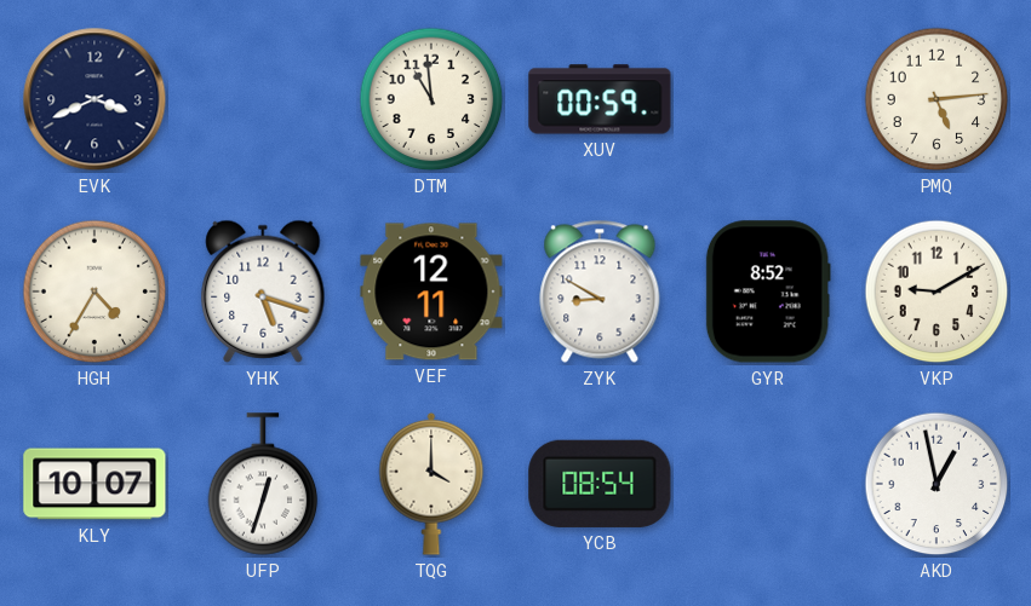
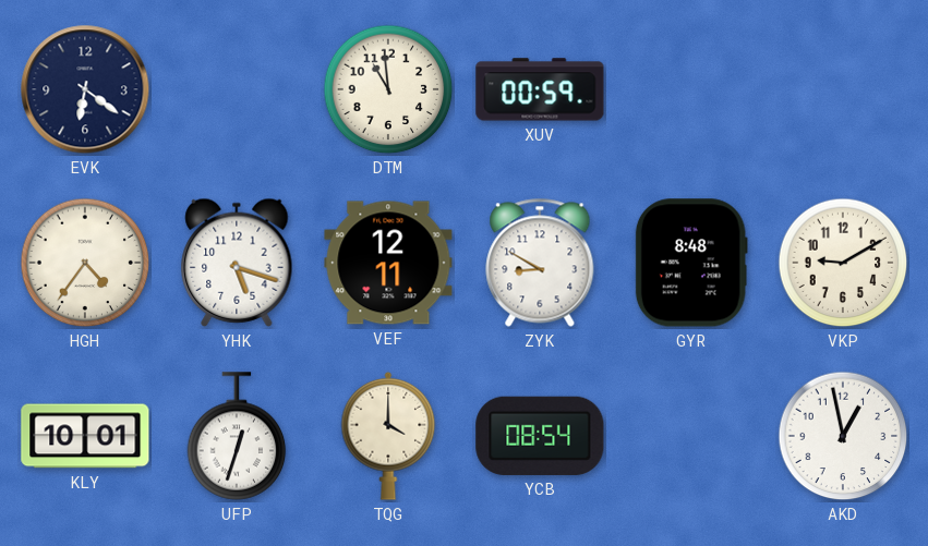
EVK: 3:41 -> 6:21 (85, 89)
PMQ: 5:14 -> none (937, 99)
HGH: 4:35 -> 4:36 (85, 263)
GYR: 8:52 -> 8:48 (691, 263)
KLY: 10:07 -> 10:01 (85, 436)
